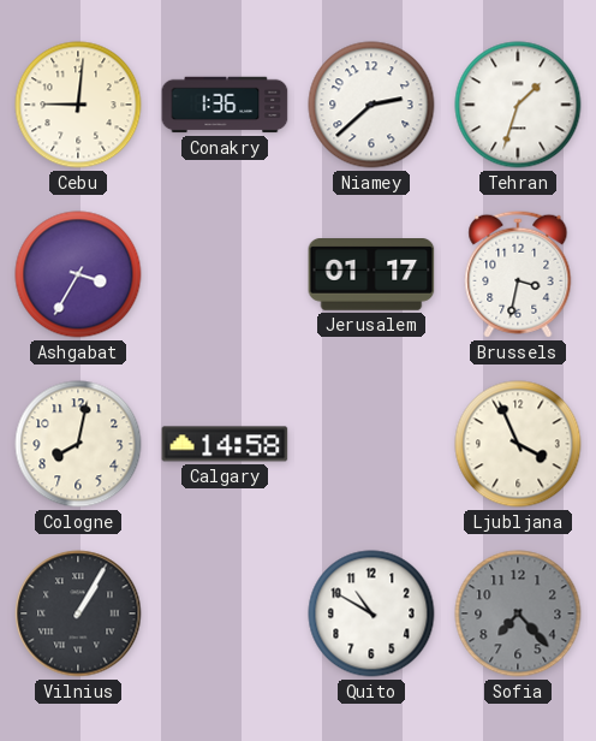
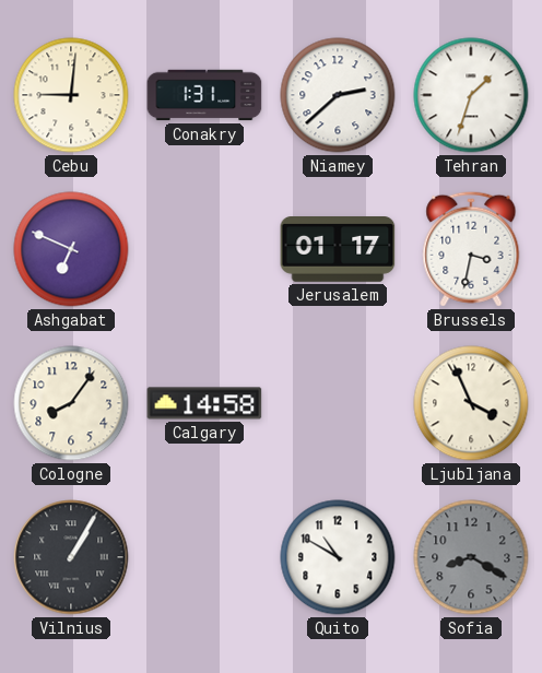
Conakry: 1:36 -> 1:31 (204, 95)
Ashgabat: 3:35 -> 6:49 (71, 249)
Cologne: 8:02 -> 8:06 (71, 403)
Sofia: 7:23 -> 8:20 (471, 557)
